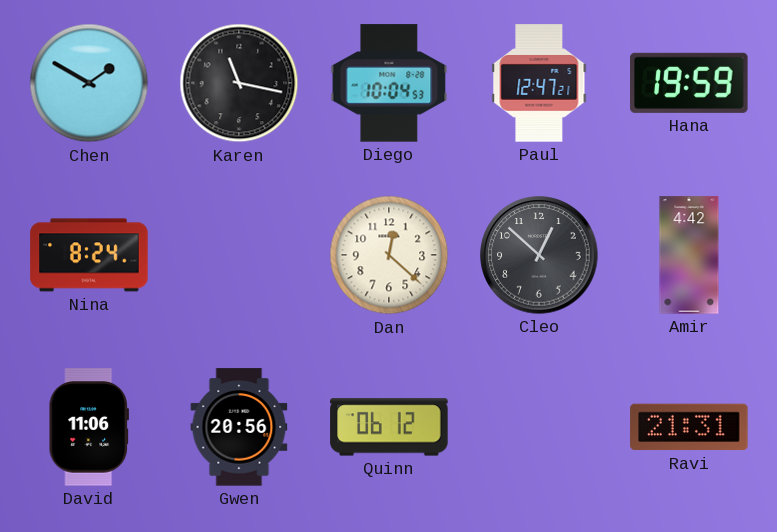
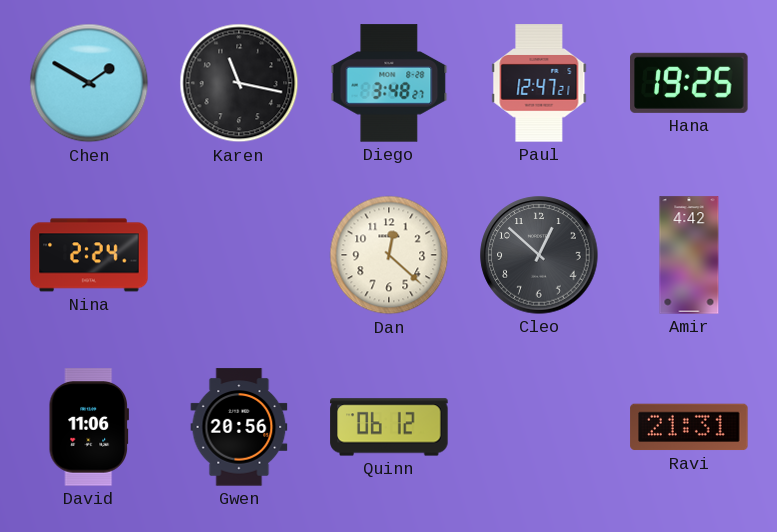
Diego: 10:04 -> 3:48 (389, 83)
Hana: 19:59 -> 19:25 (689, 83)
Nina: 8:24 -> 2:24 (89, 255)
